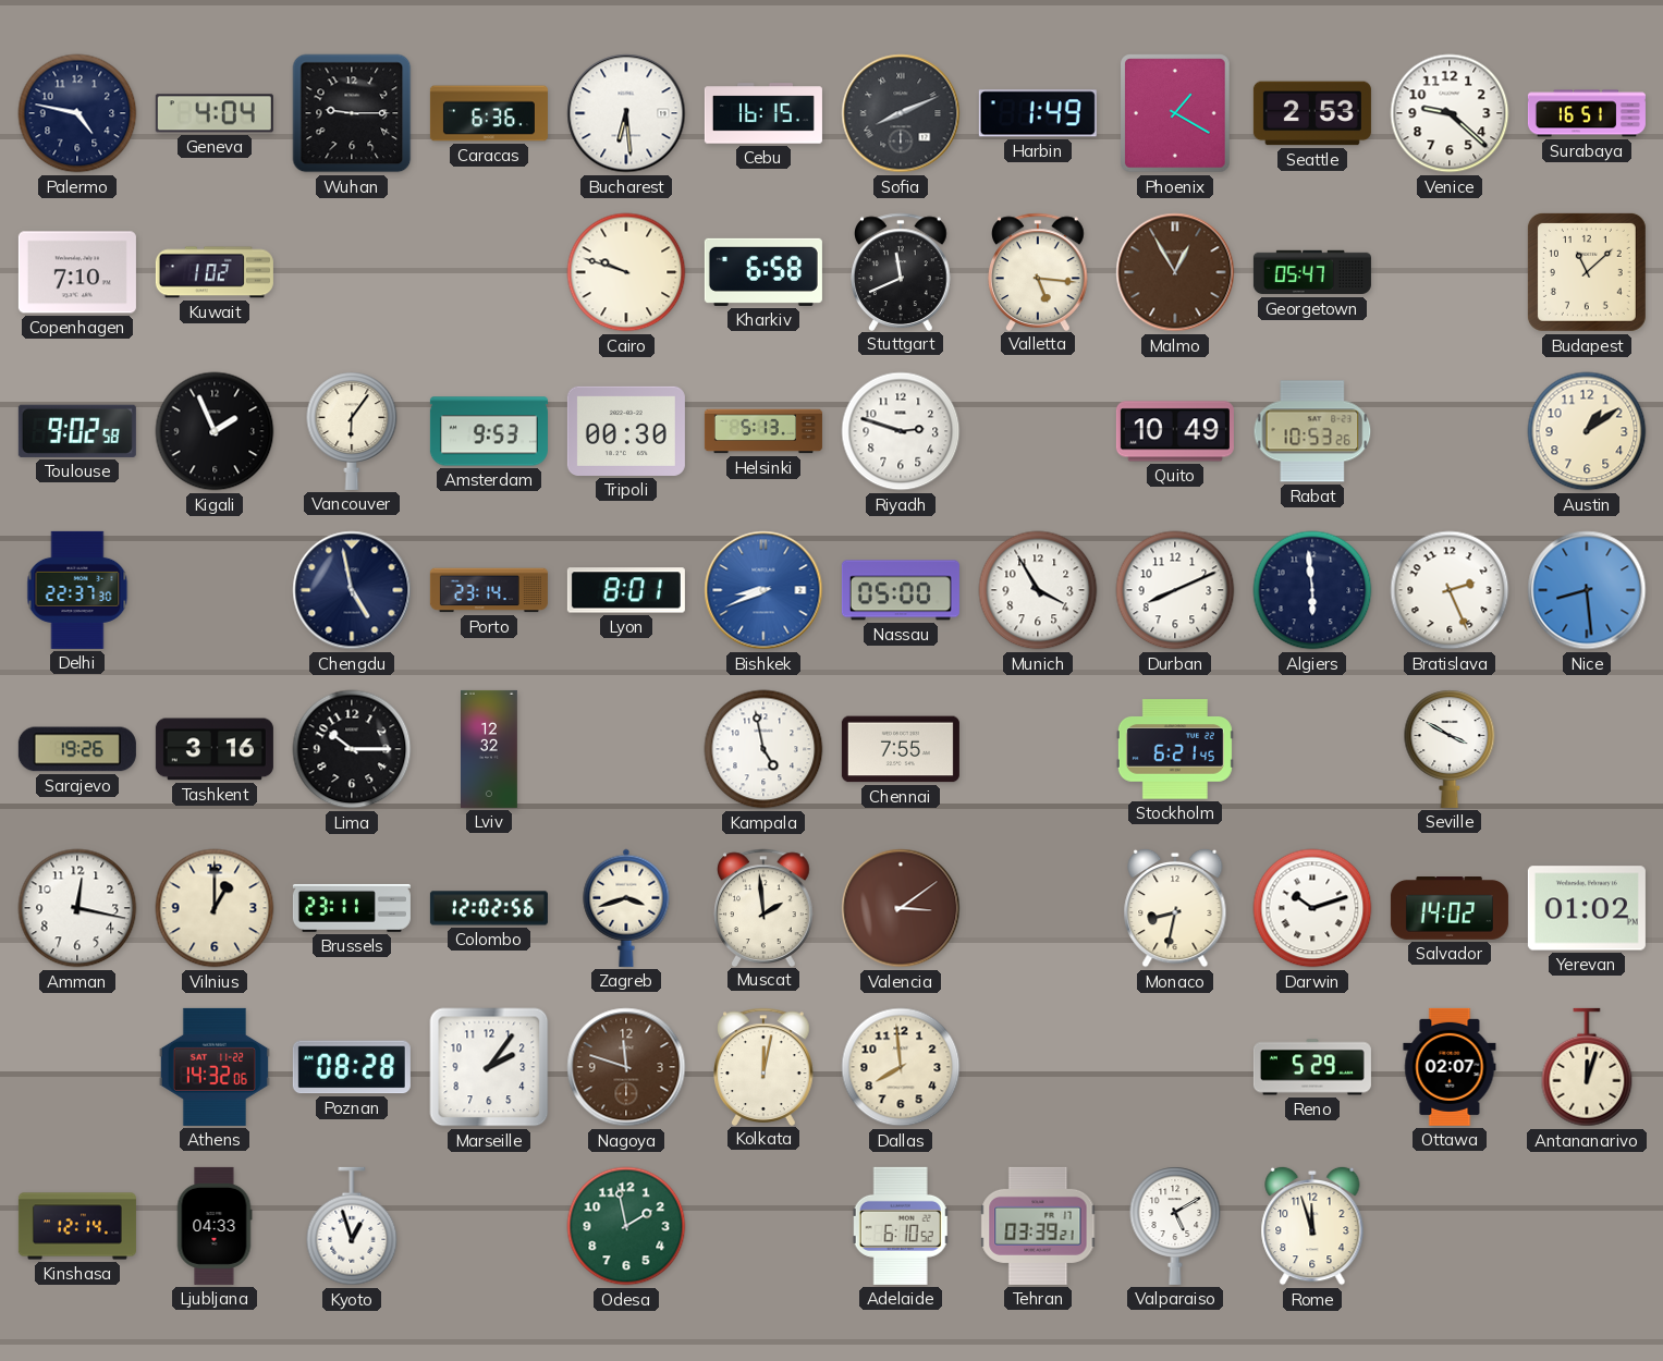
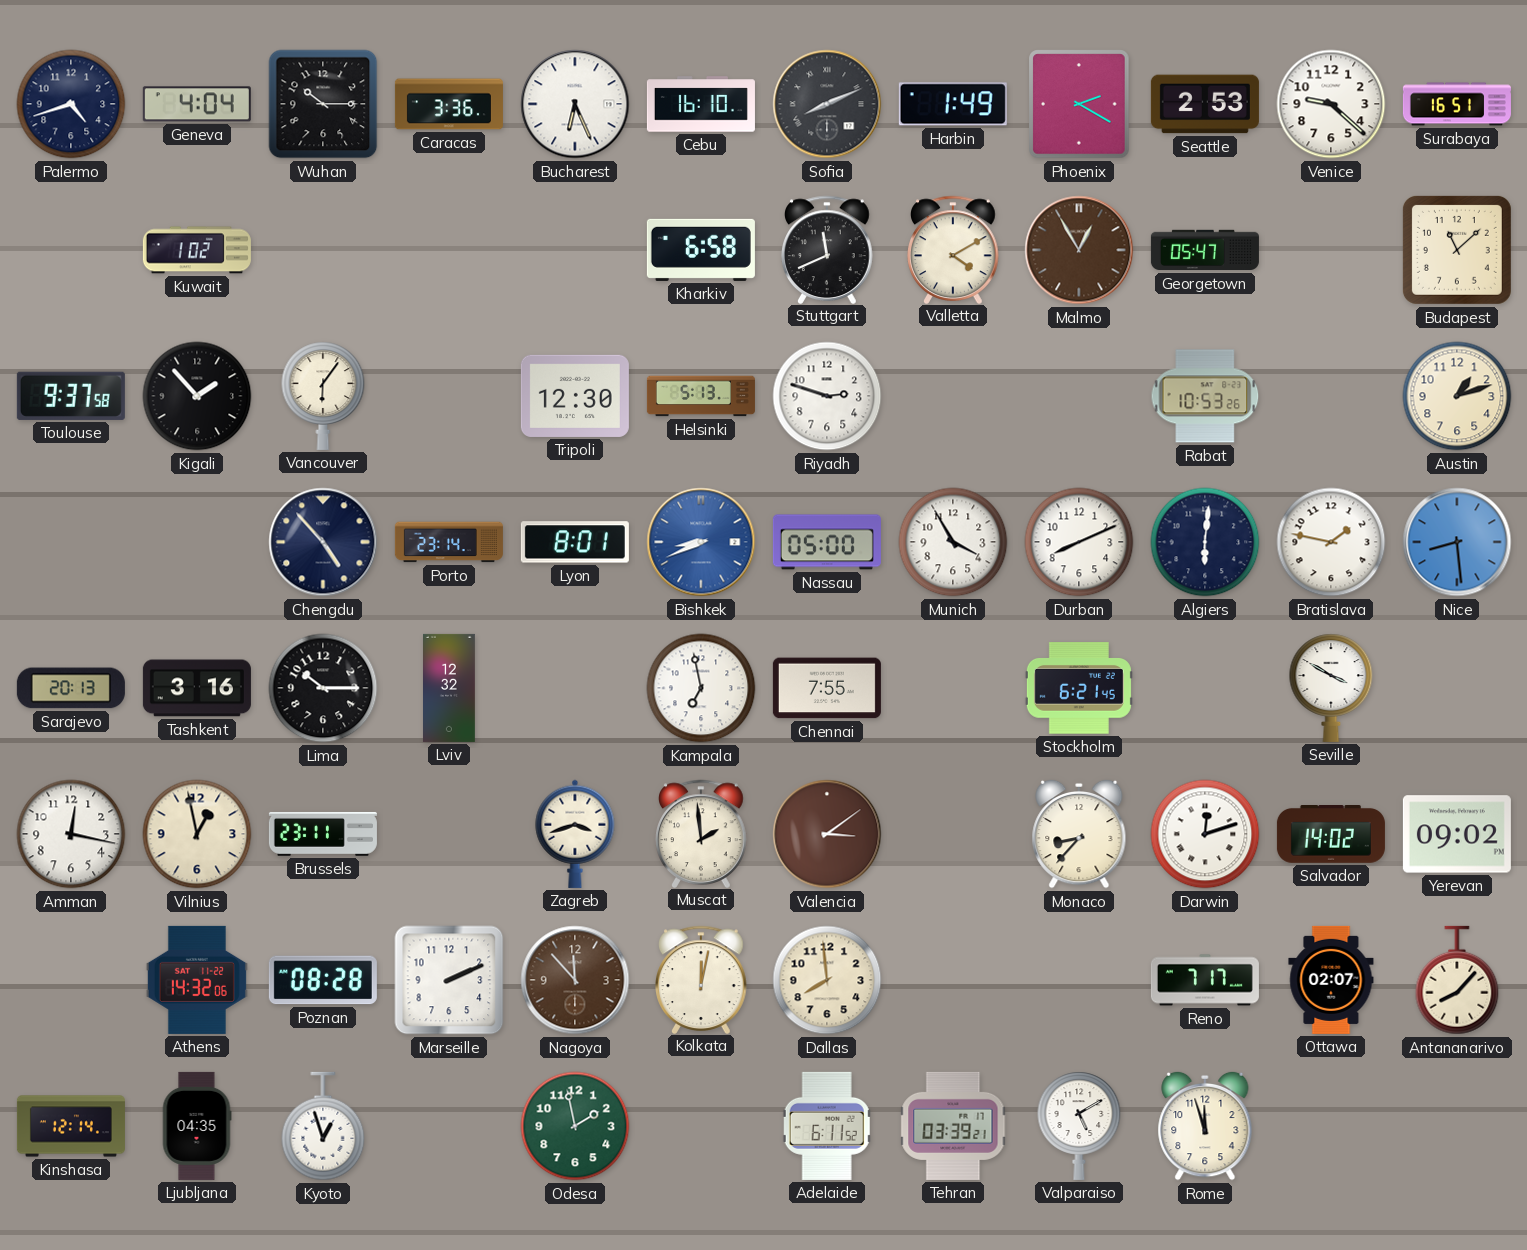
Palermo: 4:47 -> 4:42 (71, 104)
Wuhan: 9:15 -> 10:15 (323, 104)
Caracas: 6:36 -> 3:36 (449, 104)
Bucharest: 6:29 -> 6:26 (575, 104)
Cebu: 16:15 -> 16:10 (701, 104)
Phoenix: 1:20 -> 2:20 (1079, 104)
Copenhagen: 7:10 -> none (77, 272)
Cairo: 9:48 -> none (626, 272)
Valletta: 5:16 -> 4:10 (954, 249)
Toulouse: 9:02 -> 9:37 (71, 396)
Kigali: 1:56 -> 1:53 (197, 396)
Amsterdam: 9:53 -> none (489, 431)
Tripoli: 00:30 -> 12:30 (575, 396)
Quito: 10:49 -> none (1175, 431)
Austin: 1:09 -> 1:12 (1457, 396)
Delhi: 22:37 -> none (77, 590)
Chengdu: 4:58 -> 4:53 (323, 542)
Algiers: 5:59 -> 6:01 (1205, 542)
Bratislava: 2:26 -> 1:47 (1331, 542)
Sarajevo: 19:26 -> 20:13 (71, 688)
Kampala: 4:58 -> 6:58 (701, 688)
Vilnius: 1:00 -> 12:58 (197, 834)
Colombo: 12:02 -> none (489, 908)
Monaco: 8:32 -> 8:37 (1079, 834)
Darwin: 10:12 -> 12:12 (1205, 834)
Yerevan: 01:02 -> 09:02 (1457, 834)
Marseille: 2:06 -> 2:11 (449, 980)
Nagoya: 11:48 -> 11:53 (575, 980)
Reno: 5:29 -> 7:17 (1205, 980)
Antananarivo: 12:03 -> 8:07 (1457, 980)
Ljubljana: 04:33 -> 04:35 (197, 1126)
Adelaide: 6:10 -> 6:11 (827, 1126)
